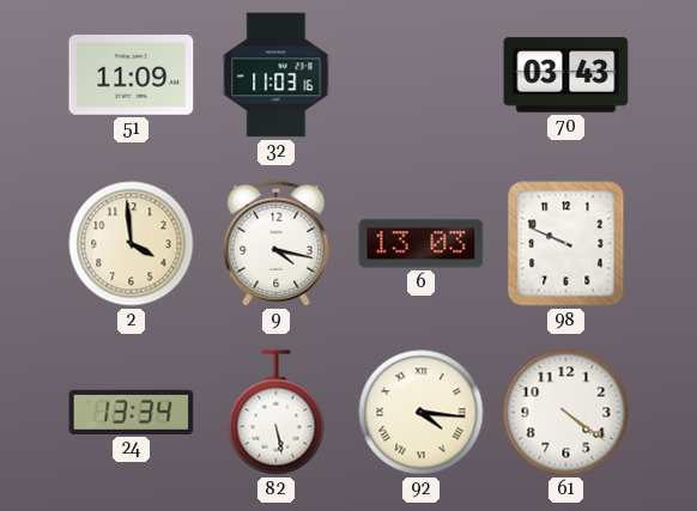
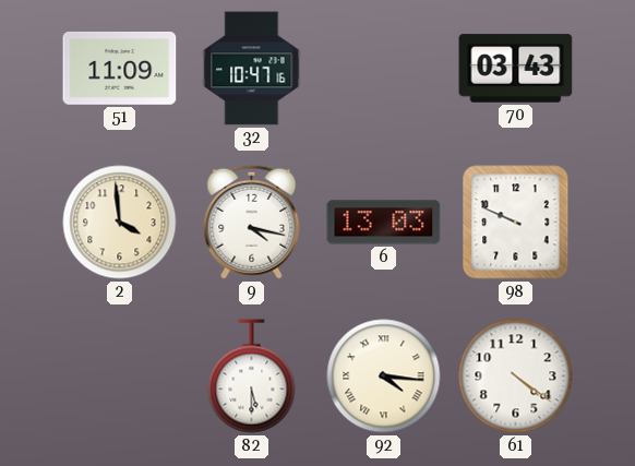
32: 11:03 -> 10:47 (252, 69)
24: 13:34 -> none (132, 412)
82: 5:28 -> 5:30 (252, 377)
